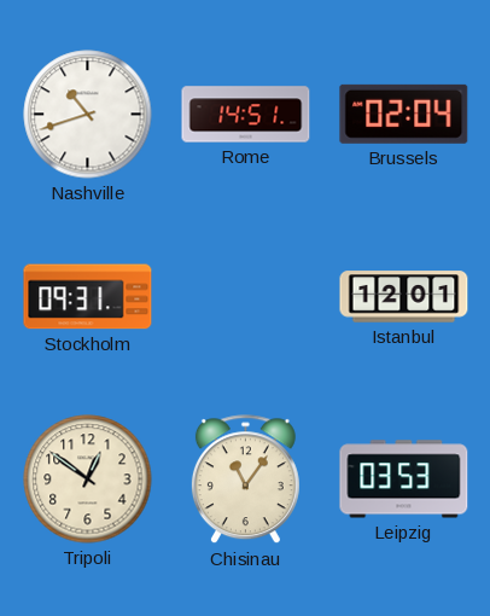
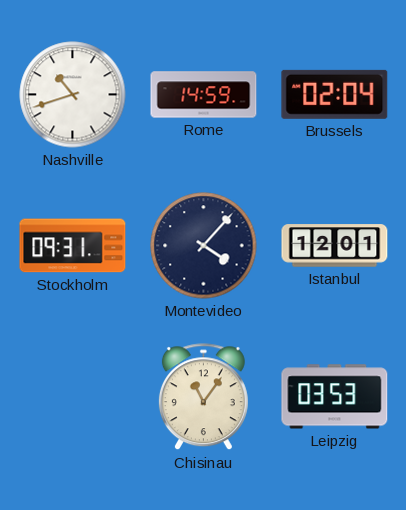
Rome: 14:51 -> 14:59 (204, 95)
Montevideo: none -> 4:07 (204, 246)
Tripoli: 12:51 -> none (88, 480)
